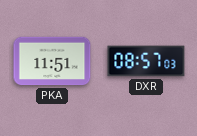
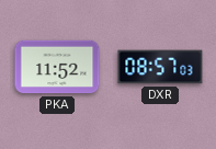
PKA: 11:51 -> 11:52 (57, 67)
